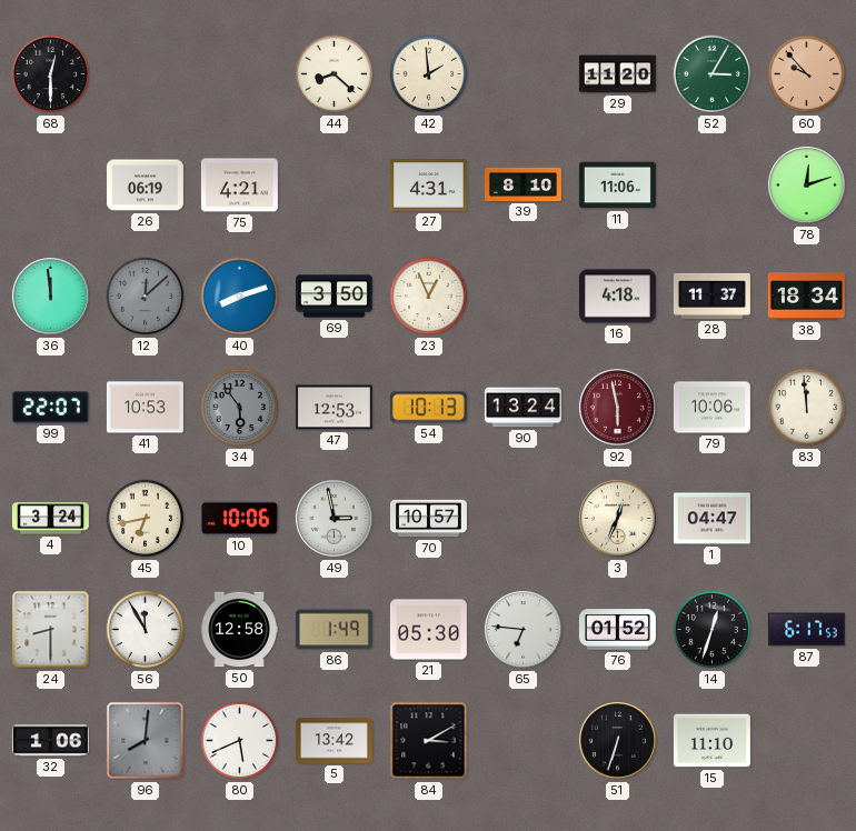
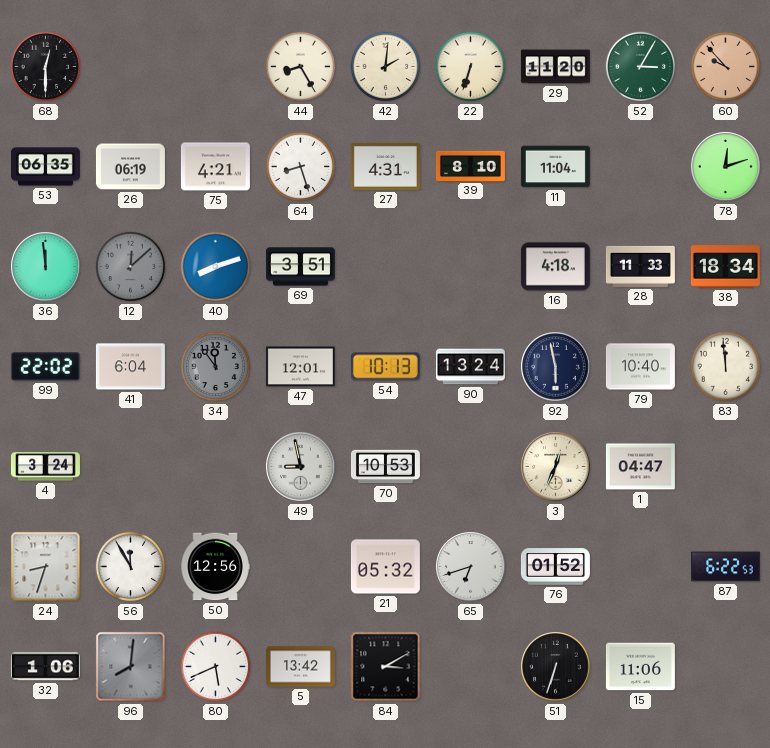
44: 8:22 -> 8:25 (301, 67)
42: 1:59 -> 2:01 (386, 67)
22: none -> 6:33 (471, 67)
53: none -> 06:35 (45, 167)
64: none -> 8:27 (301, 167)
11: 11:06 -> 11:04 (555, 167)
69: 3:50 -> 3:51 (300, 267)
23: 12:56 -> none (429, 297)
28: 11:37 -> 11:33 (640, 266)
99: 22:07 -> 22:02 (45, 367)
41: 10:53 -> 6:04 (130, 367)
34: 5:54 -> 11:54 (216, 367)
47: 12:53 -> 12:01 (300, 367)
92 dial: burgundy -> navy (556, 367)
79: 10:06 -> 10:40 (640, 367)
45: 6:43 -> none (146, 519)
10: 10:06 -> none (239, 519)
49: 2:58 -> 8:58 (301, 467)
70: 10:57 -> 10:53 (385, 467)
24: 8:30 -> 8:33 (46, 567)
50: 12:58 -> 12:56 (215, 567)
86: 1:49 -> none (334, 630)
21: 05:30 -> 05:32 (385, 567)
65: 6:46 -> 6:42 (471, 567)
14: 12:33 -> none (713, 630)
87: 6:17 -> 6:22 (725, 567)
15: 11:10 -> 11:06 (640, 667)
